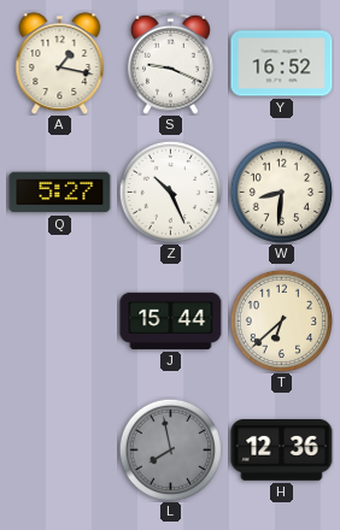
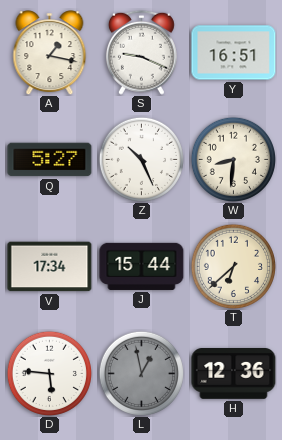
Y: 16:52 -> 16:51 (234, 53)
V: none -> 17:34 (50, 267)
D: none -> 5:46 (49, 373)
L: 7:58 -> 12:58 (141, 373)
